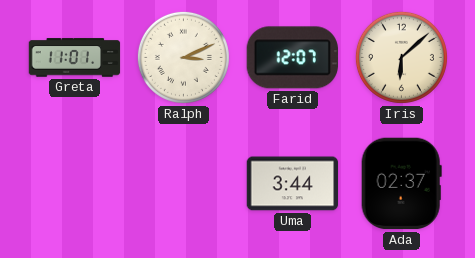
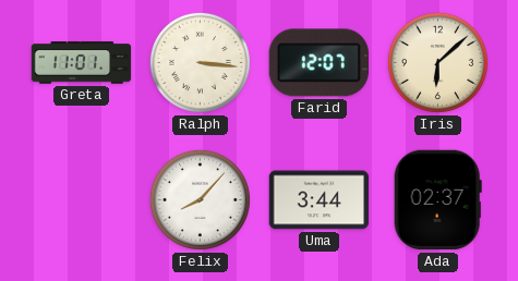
Ralph: 3:11 -> 3:16 (200, 62)
Felix: none -> 8:07 (200, 199)
